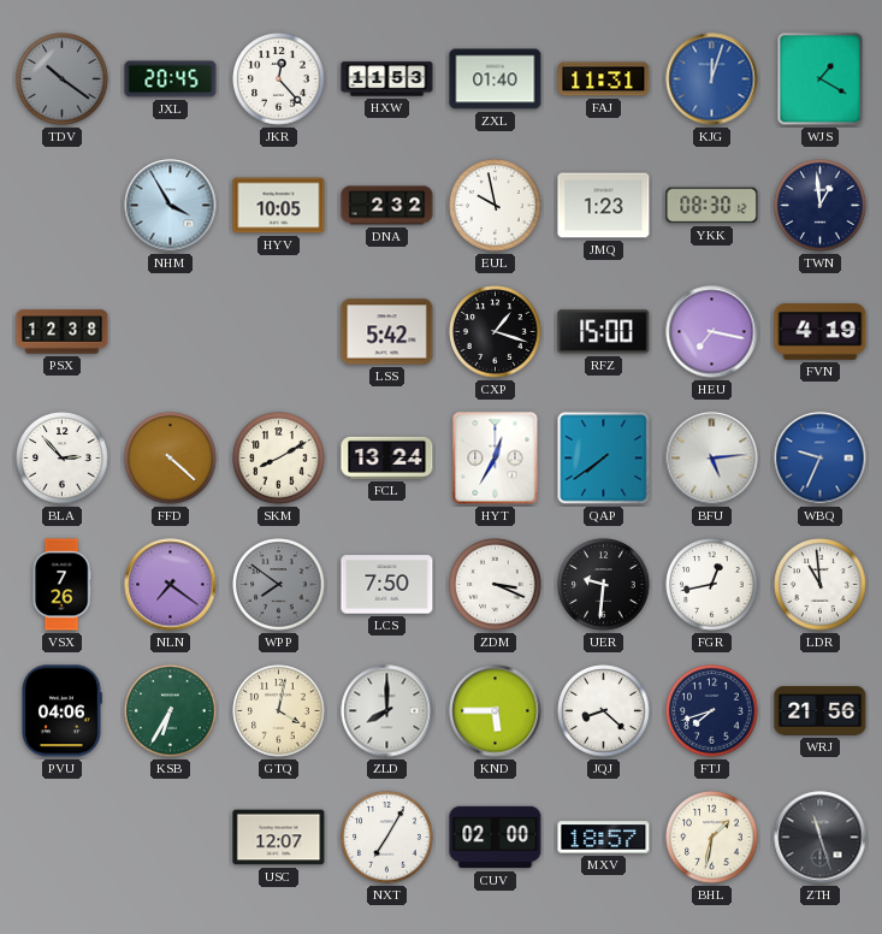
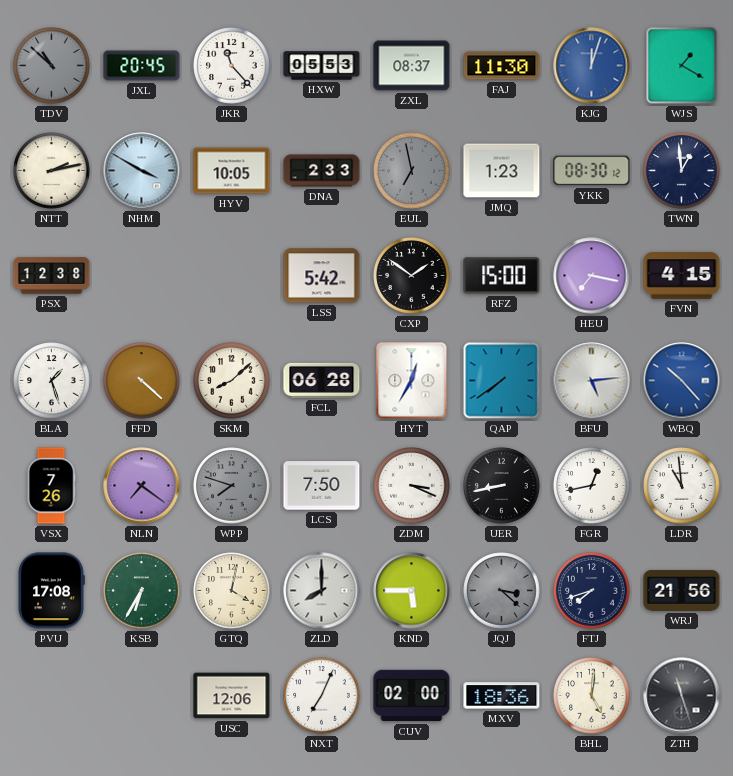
TDV: 10:21 -> 10:52 (52, 66)
JKR: 12:23 -> 11:23 (232, 66)
HXW: 11:53 -> 05:53 (322, 66)
ZXL: 01:40 -> 08:37 (412, 66)
FAJ: 11:31 -> 11:30 (502, 66)
NTT: none -> 2:13 (52, 171)
NHM: 3:55 -> 3:50 (142, 171)
DNA: 2:32 -> 2:33 (322, 171)
EUL: 9:58 -> 6:58 (412, 171)
EUL dial: white -> grey (412, 171)
CXP: 1:18 -> 1:51 (412, 276)
FVN: 4:19 -> 4:15 (682, 276)
BLA: 2:53 -> 1:27 (52, 381)
SKM: 8:10 -> 8:08 (232, 381)
FCL: 13:24 -> 06:28 (322, 380)
WBQ: 9:34 -> 10:23 (682, 381)
WPP: 7:51 -> 7:48 (232, 486)
UER: 9:31 -> 8:43 (502, 486)
PVU: 04:06 -> 17:08 (51, 591)
JQJ: 8:22 -> 3:22 (502, 591)
JQJ dial: white -> grey (502, 591)
USC: 12:07 -> 12:06 (232, 696)
NXT: 7:05 -> 7:04 (322, 696)
MXV: 18:57 -> 18:36 (502, 696)
BHL: 1:32 -> 5:01 (592, 696)
